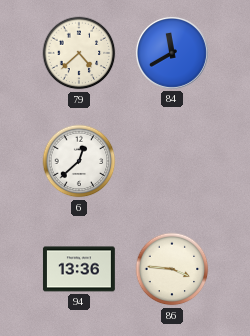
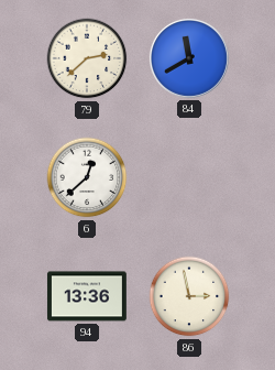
79: 4:38 -> 2:38 (87, 58)
86: 3:46 -> 2:58 (189, 296)
